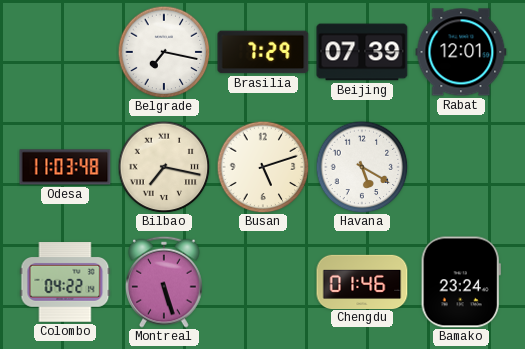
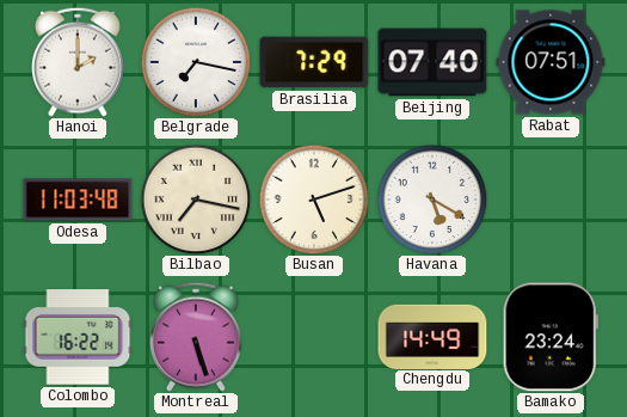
Hanoi: none -> 2:00 (79, 62)
Beijing: 07:39 -> 07:40 (432, 62)
Rabat: 12:01 -> 07:51 (551, 62)
Colombo: 04:22 -> 16:22 (78, 337)
Chengdu: 01:46 -> 14:49 (432, 336)
